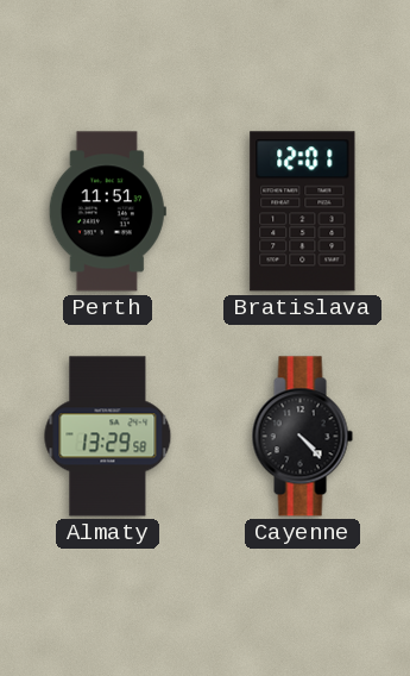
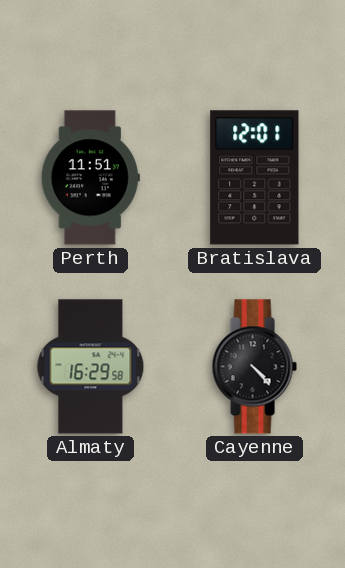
Almaty: 13:29 -> 16:29 (91, 367)
